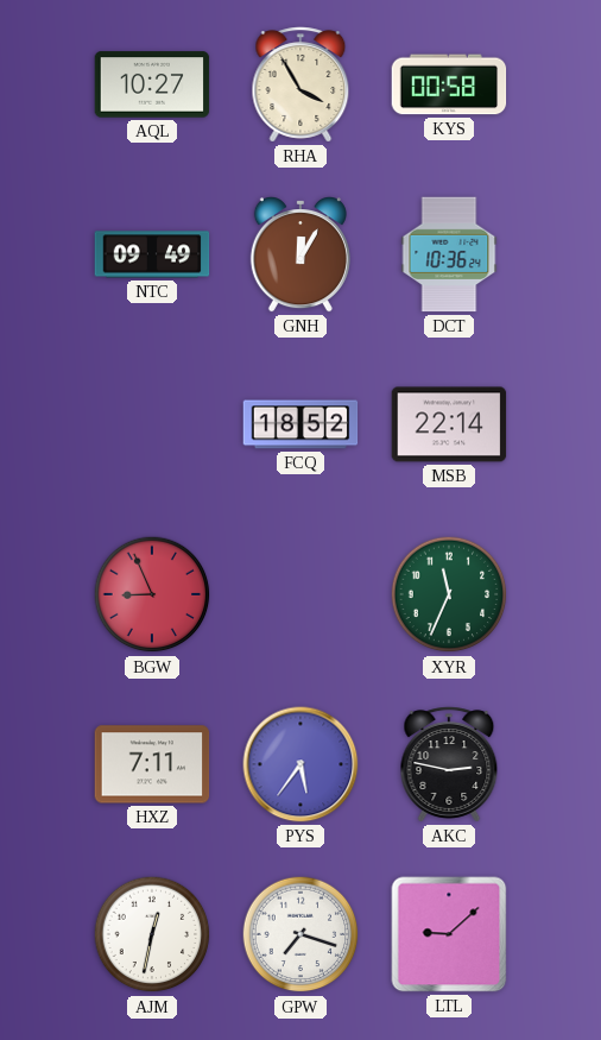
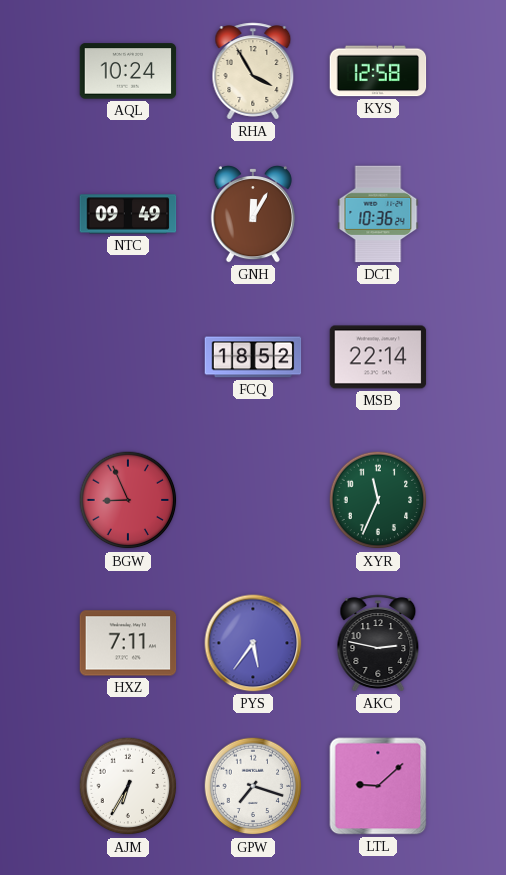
AQL: 10:27 -> 10:24 (128, 71)
KYS: 00:58 -> 12:58 (378, 71)
AJM: 12:32 -> 6:35 (128, 786)
